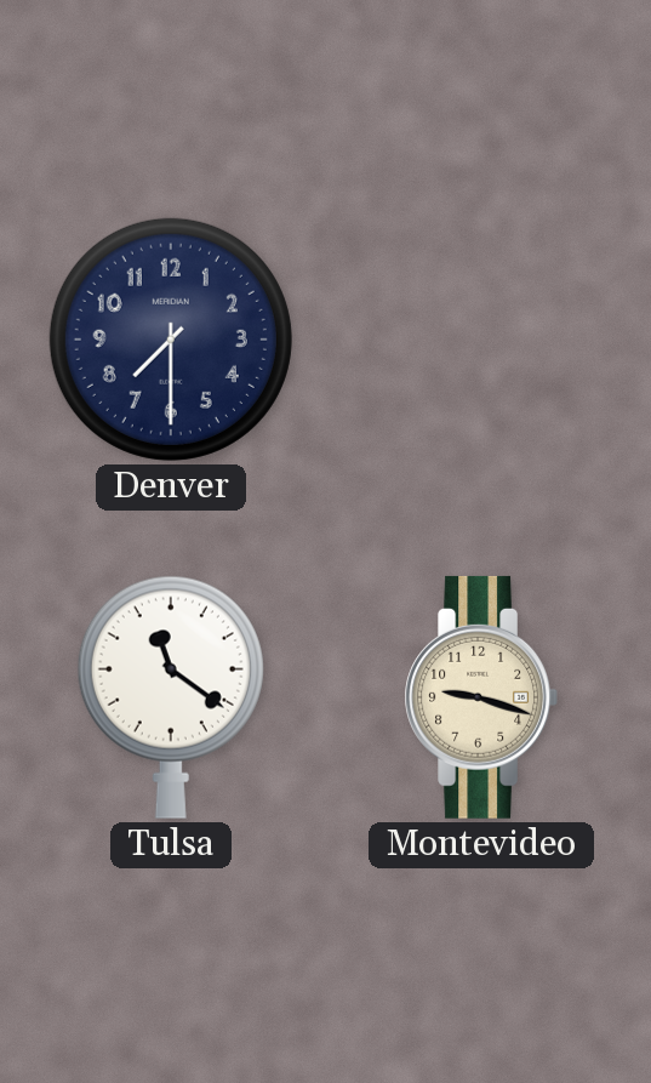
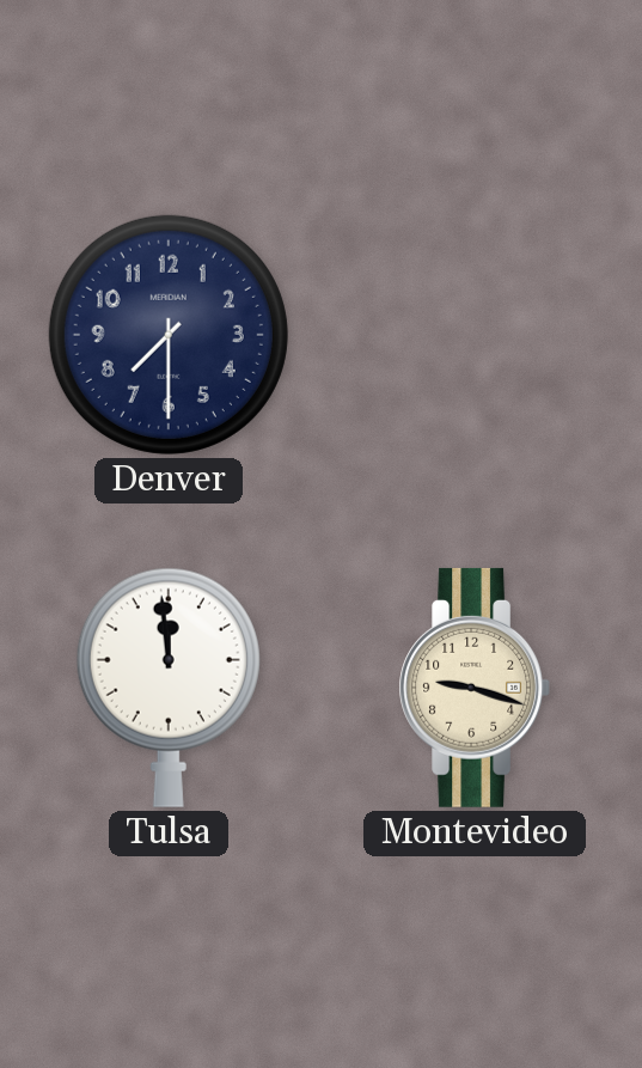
Tulsa: 11:21 -> 11:59 (169, 688)
